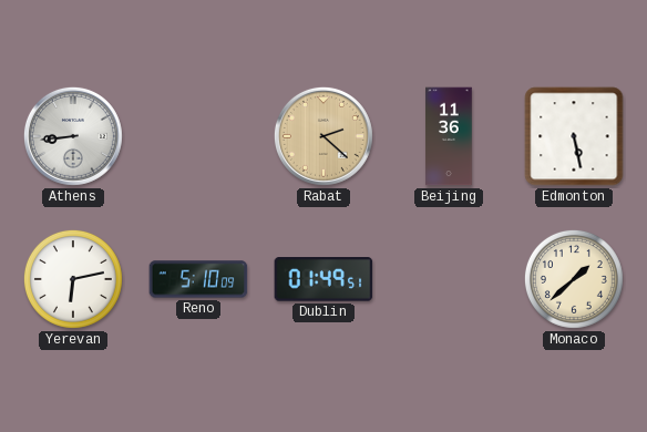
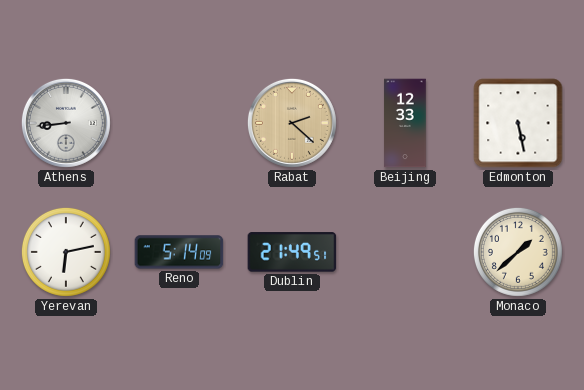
Beijing: 11:36 -> 12:33 (405, 123)
Reno: 5:10 -> 5:14 (179, 252)
Dublin: 01:49 -> 21:49 (292, 252)
